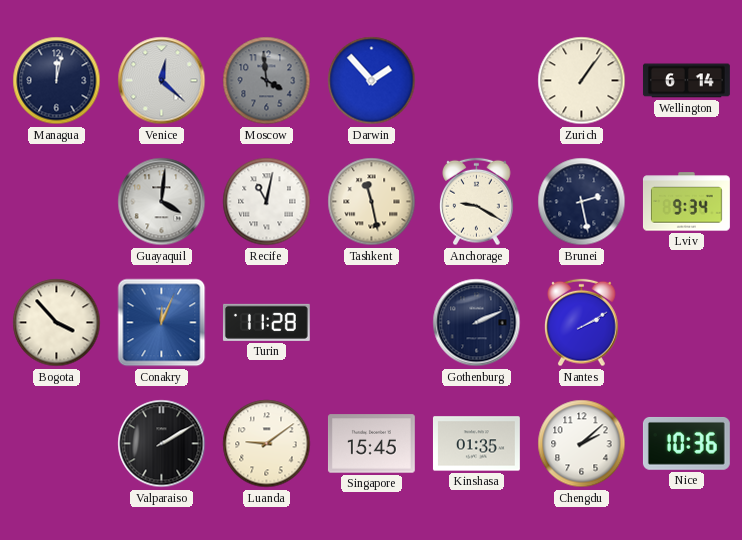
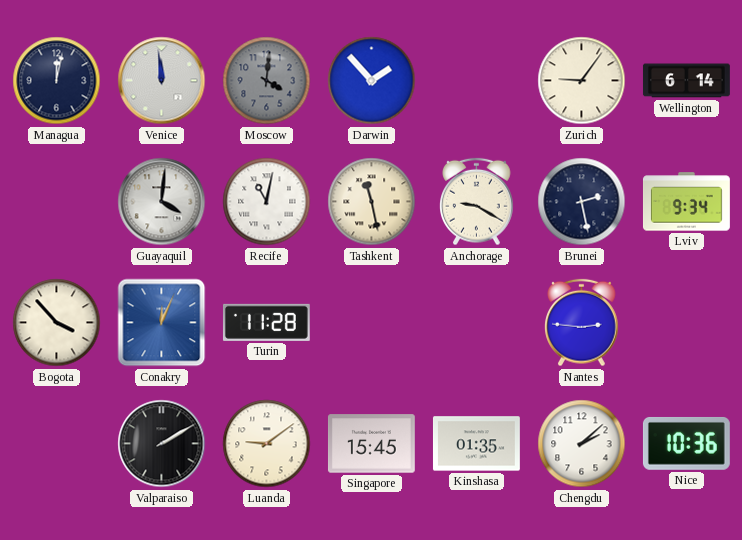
Venice: 12:22 -> 11:59 (162, 81)
Moscow: 3:59 -> 4:01 (267, 81)
Zurich: 1:06 -> 9:06 (582, 81)
Gothenburg: 2:11 -> none (477, 323)
Nantes: 2:10 -> 2:46 (582, 323)
